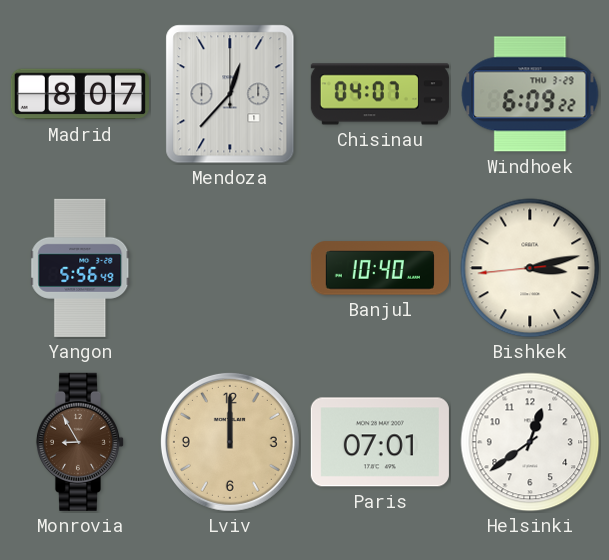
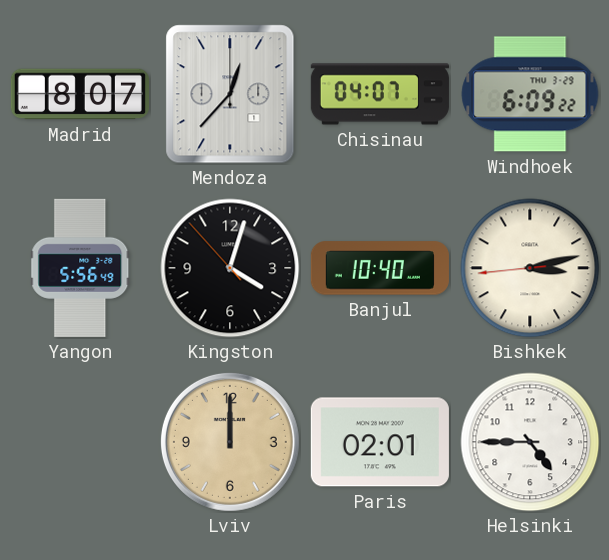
Kingston: none -> 4:02 (230, 268)
Monrovia: 8:55 -> none (80, 442)
Paris: 07:01 -> 02:01 (380, 442)
Helsinki: 12:39 -> 4:45 (530, 442)
